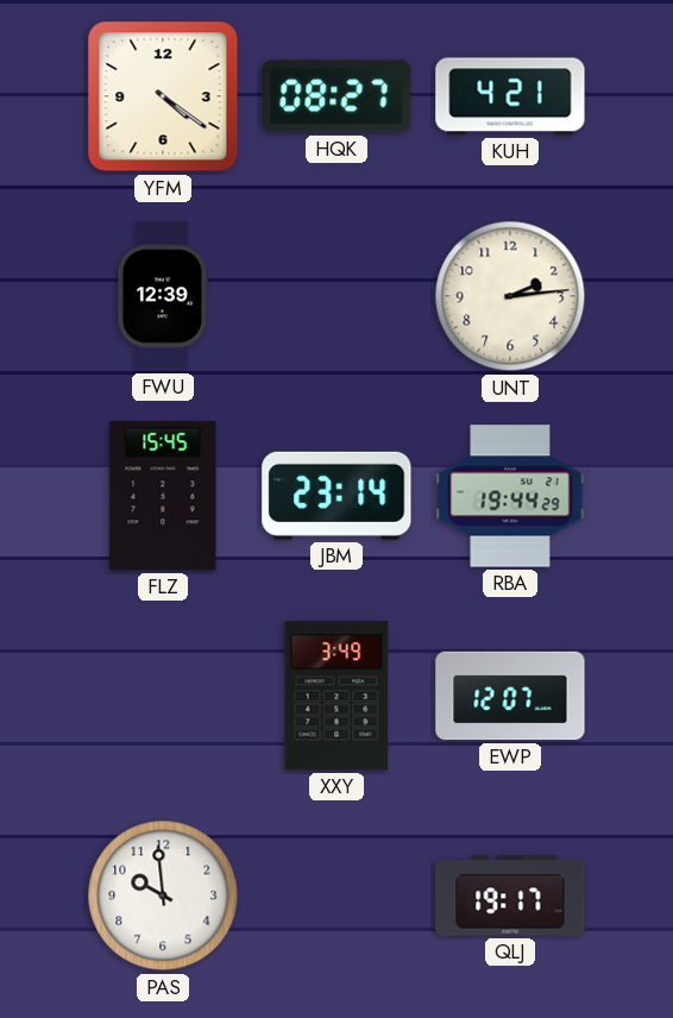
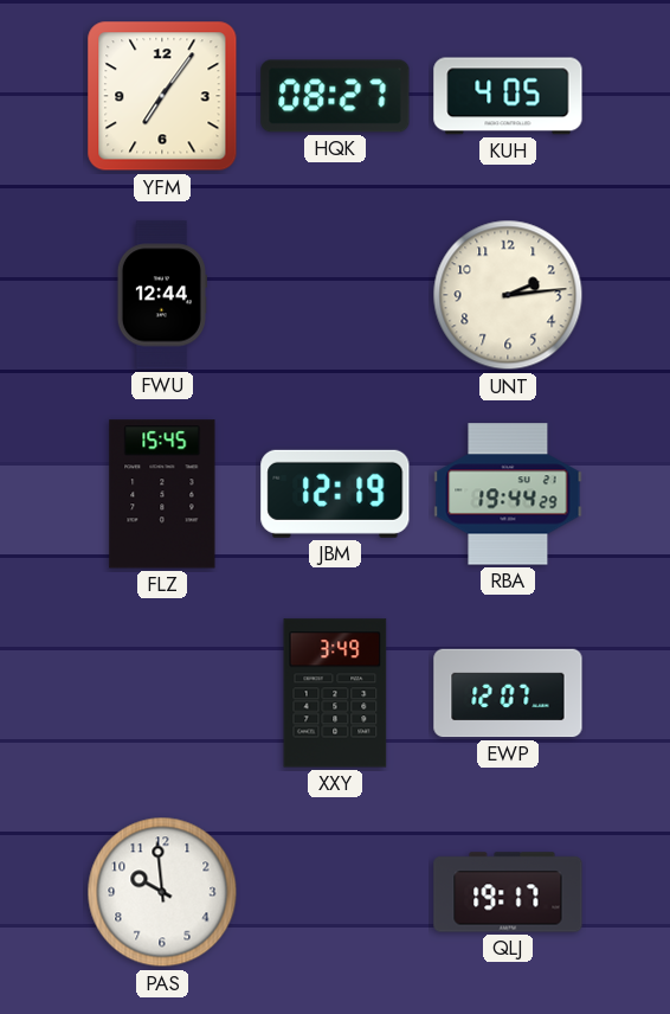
YFM: 4:21 -> 7:06 (162, 96)
KUH: 4:21 -> 4:05 (508, 96)
FWU: 12:39 -> 12:44 (162, 295)
JBM: 23:14 -> 12:19 (335, 494)
